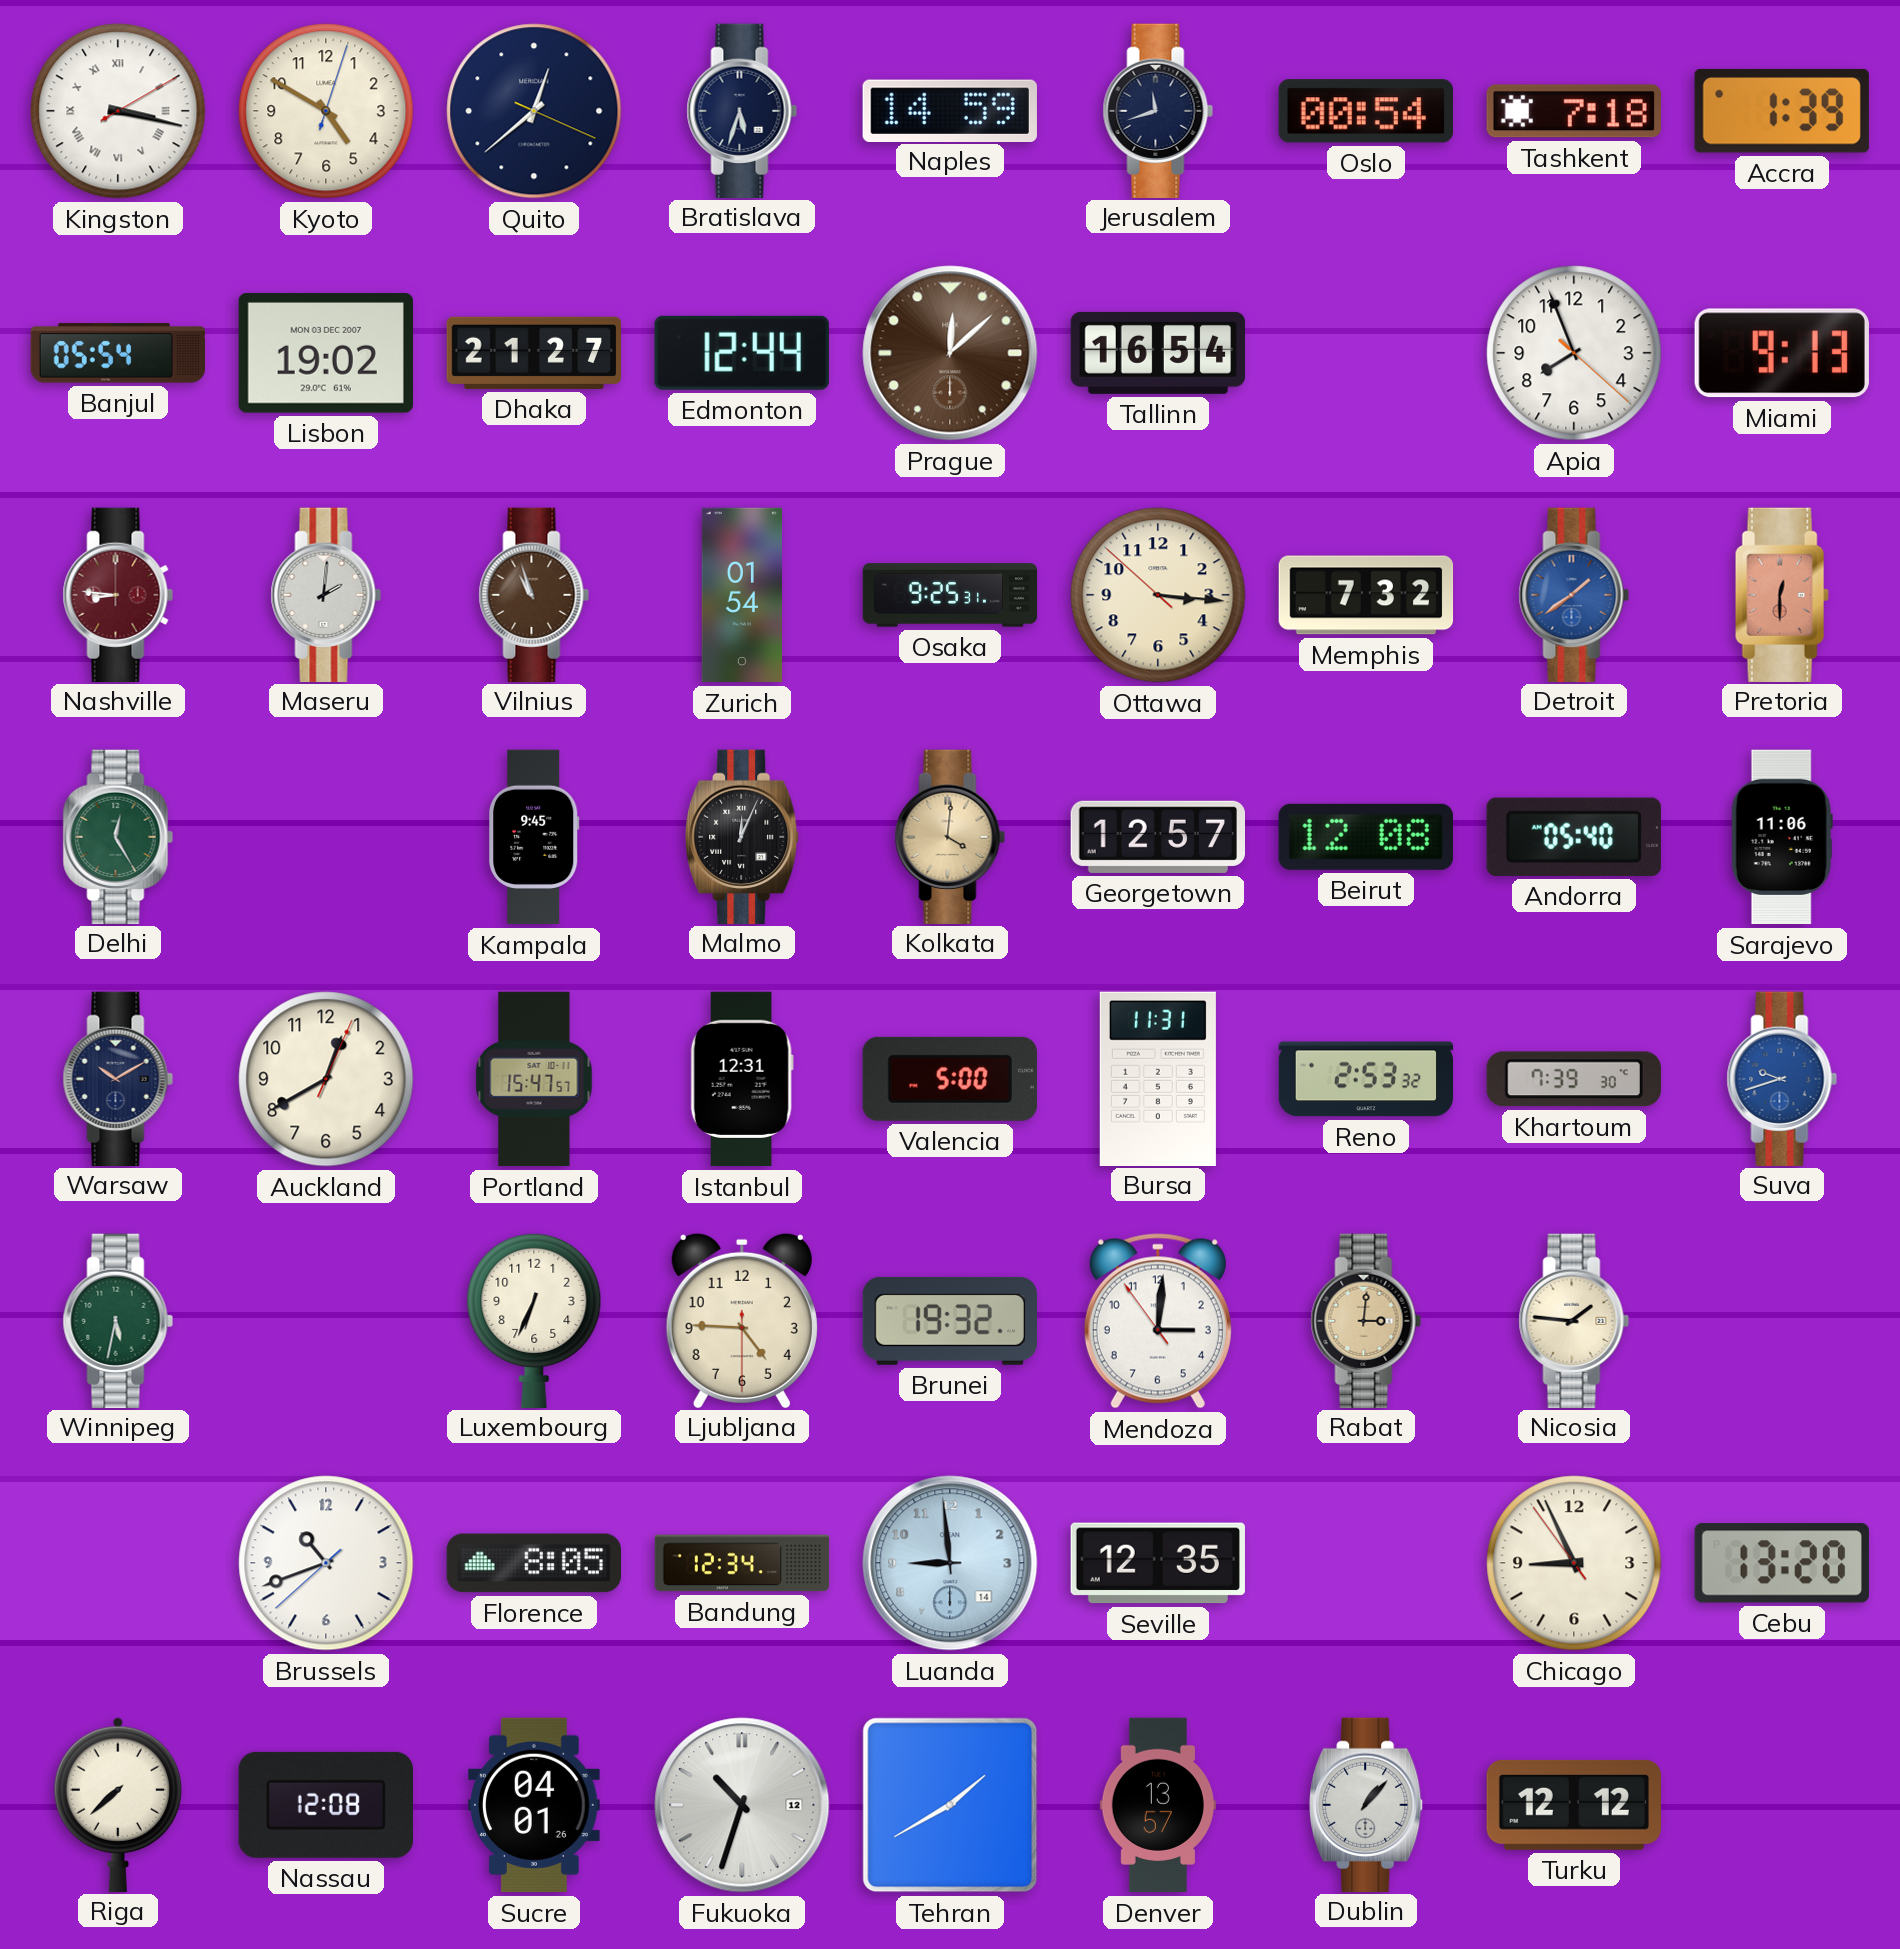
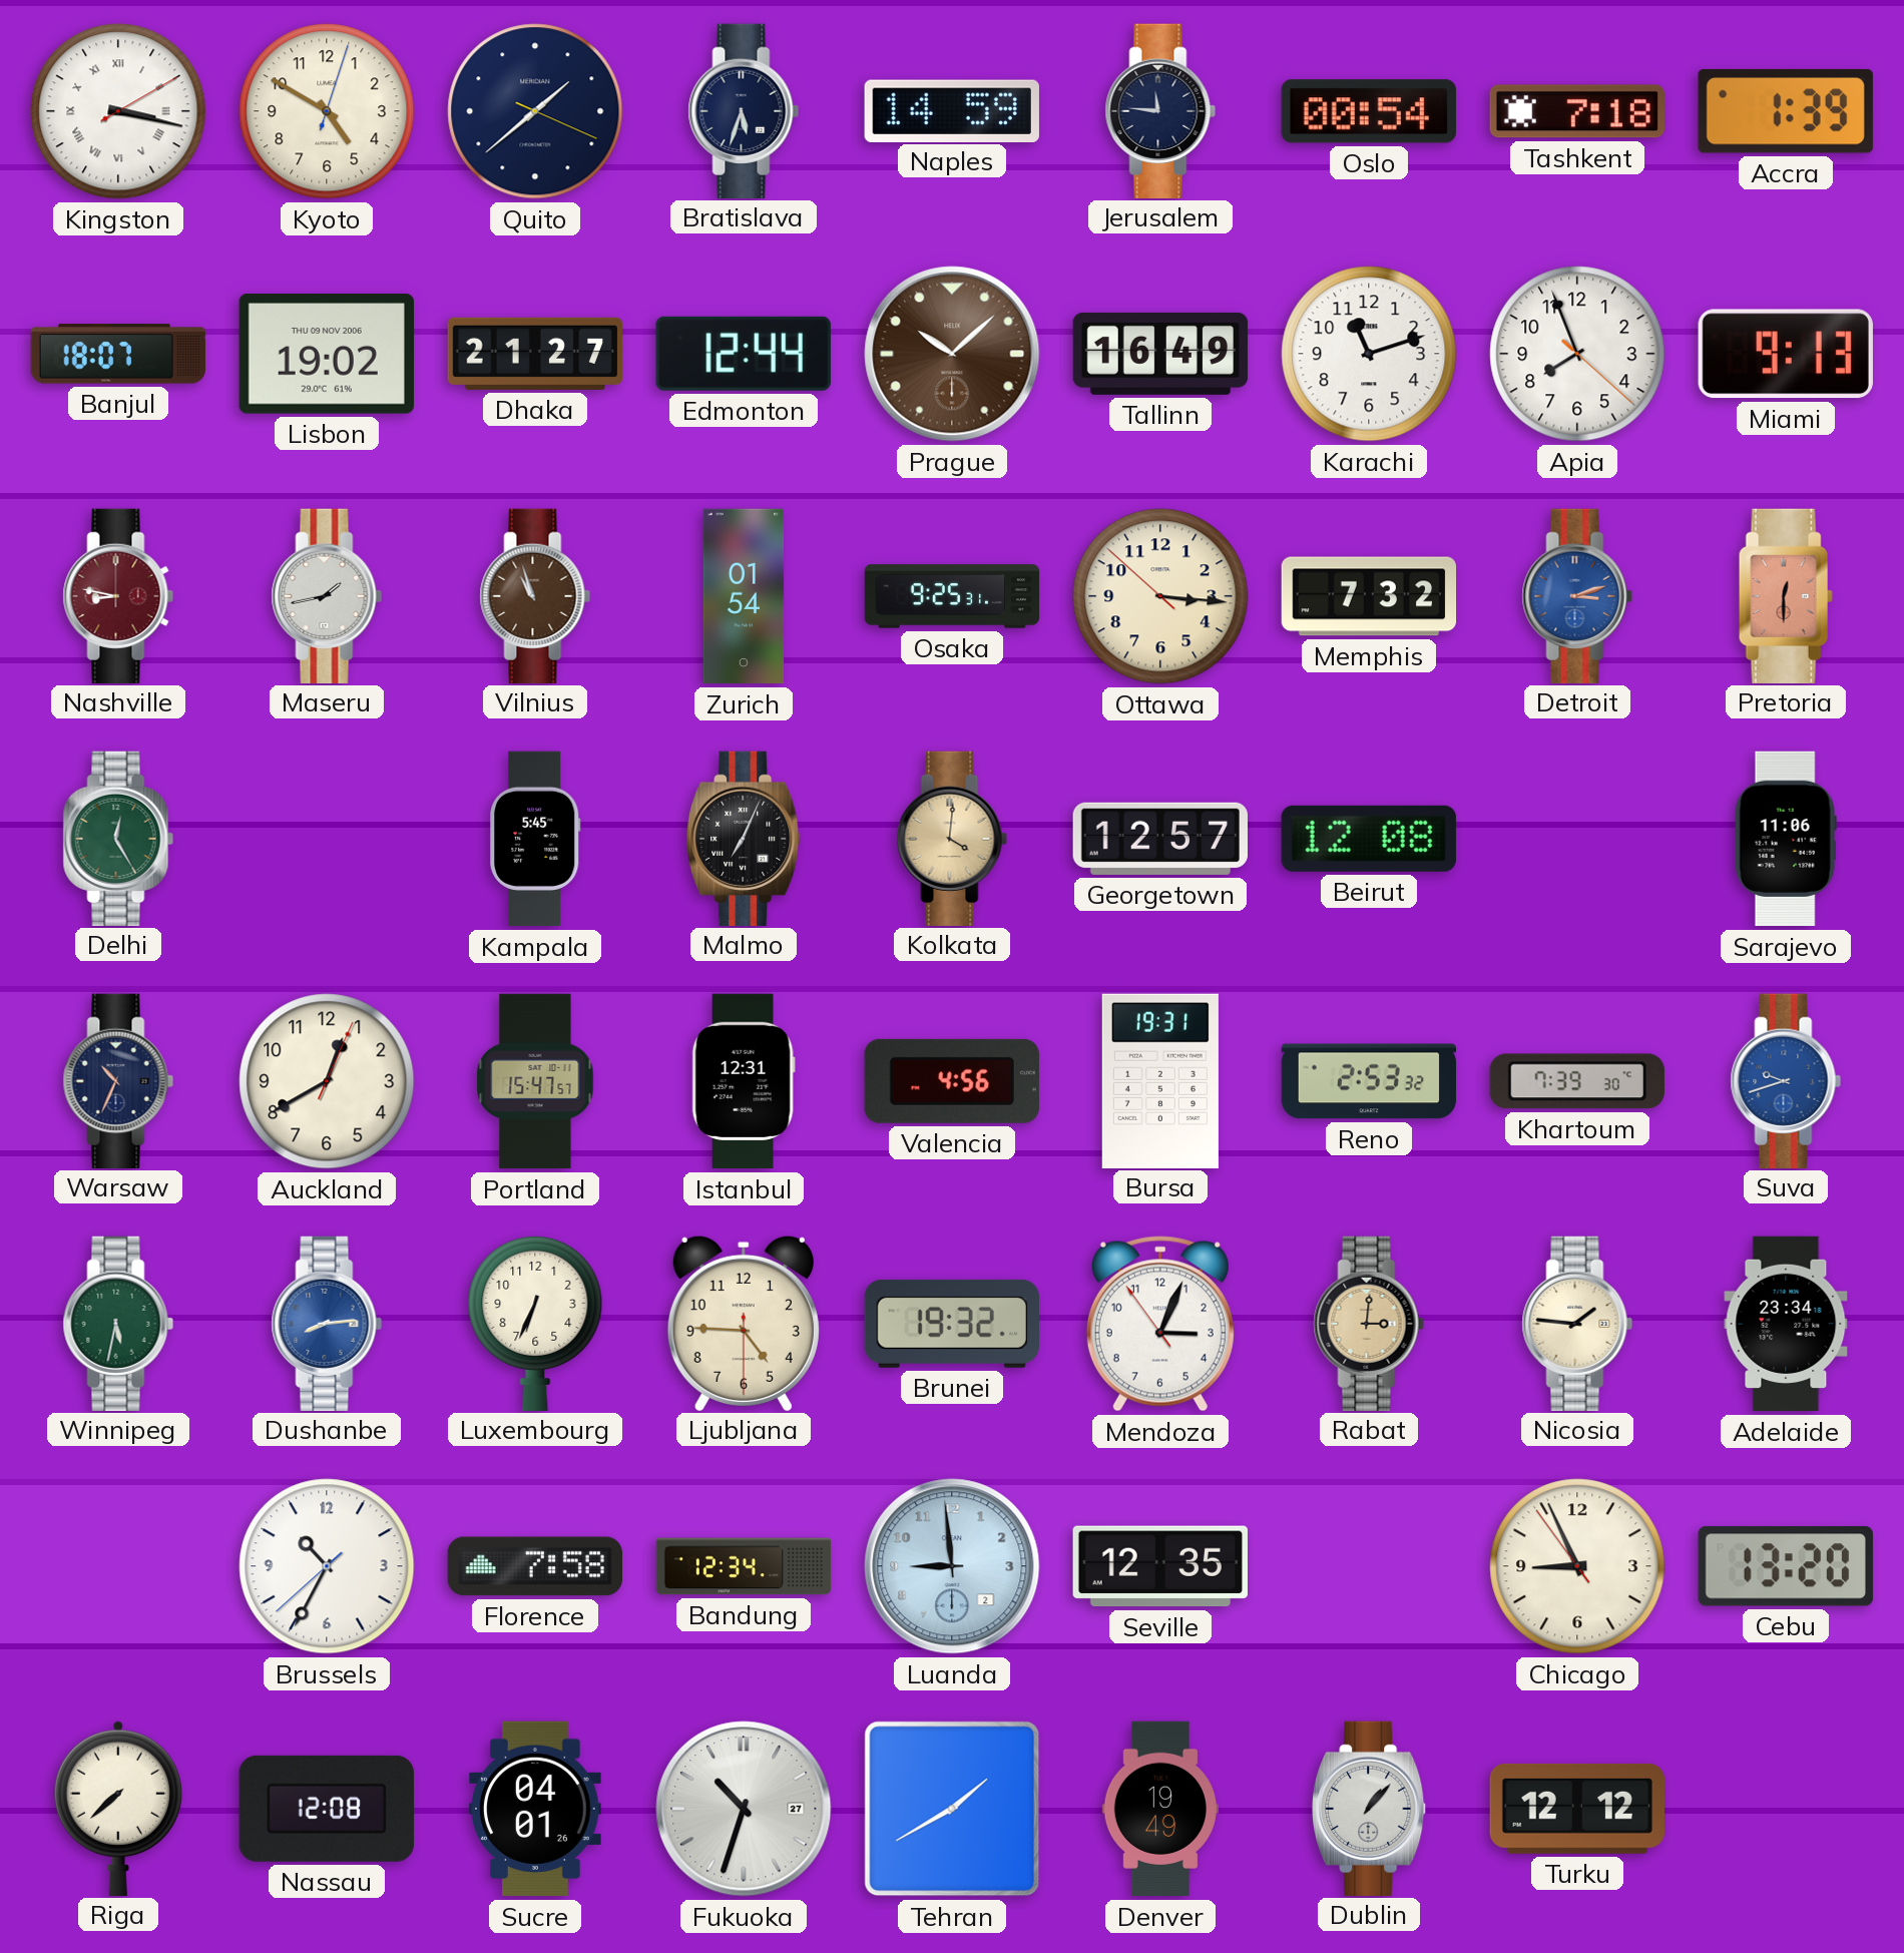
Quito: 12:38 -> 1:38 (535, 111)
Jerusalem: 11:42 -> 11:46 (1160, 110)
Banjul: 05:54 -> 18:07 (117, 354)
Lisbon date: MON 03 DEC 2007 -> THU 09 NOV 2006 (327, 355)
Prague: 12:08 -> 10:08 (952, 354)
Tallinn: 16:54 -> 16:49 (1160, 354)
Karachi: none -> 11:12 (1369, 354)
Nashville: 8:46 -> 8:47 (118, 595)
Maseru: 2:01 -> 1:43 (327, 595)
Detroit: 1:39 -> 3:12 (1577, 595)
Kampala: 9:45 -> 5:45 (536, 839)
Malmo: 12:04 -> 7:04 (745, 838)
Andorra: 05:40 -> none (1574, 837)
Warsaw: 10:10 -> 10:34 (118, 1080)
Valencia: 5:00 -> 4:56 (952, 1081)
Bursa: 11:31 -> 19:31 (1160, 1080)
Dushanbe: none -> 8:14 (327, 1323)
Mendoza: 3:00 -> 3:03 (1160, 1324)
Adelaide: none -> 23:34 (1786, 1324)
Brussels: 10:41 -> 10:34 (327, 1566)
Florence: 8:05 -> 7:58 (534, 1566)
Luanda date: 14 -> 2 (952, 1566)
Fukuoka date: 12 -> 27 (744, 1809)
Denver: 13:57 -> 19:49 (1160, 1809)
